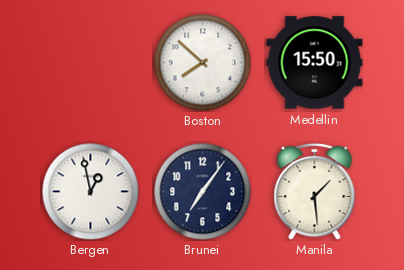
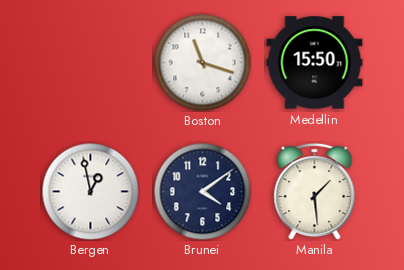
Boston: 7:52 -> 11:18 (202, 62)
Brunei: 7:06 -> 4:09 (202, 191)
